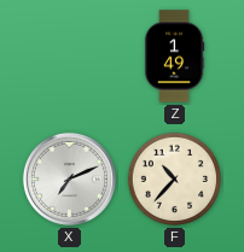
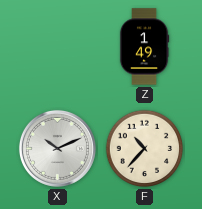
X: 7:11 -> 10:11 (57, 148)
